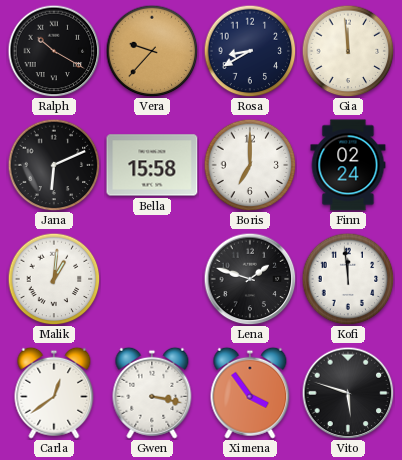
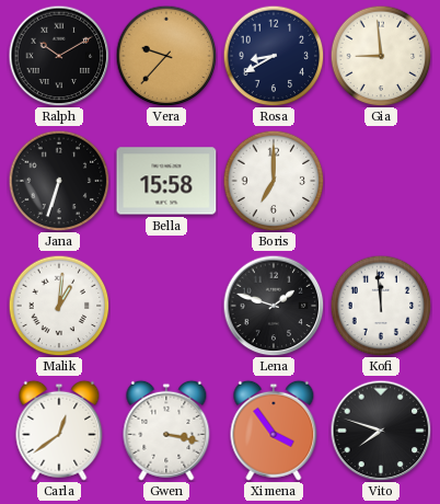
Ralph: 10:20 -> 10:10 (59, 56)
Gia: 11:59 -> 8:59 (381, 56)
Jana: 6:11 -> 6:33 (59, 181)
Finn: 02:24 -> none (348, 165)
Vito: 5:48 -> 7:48 (381, 431)
